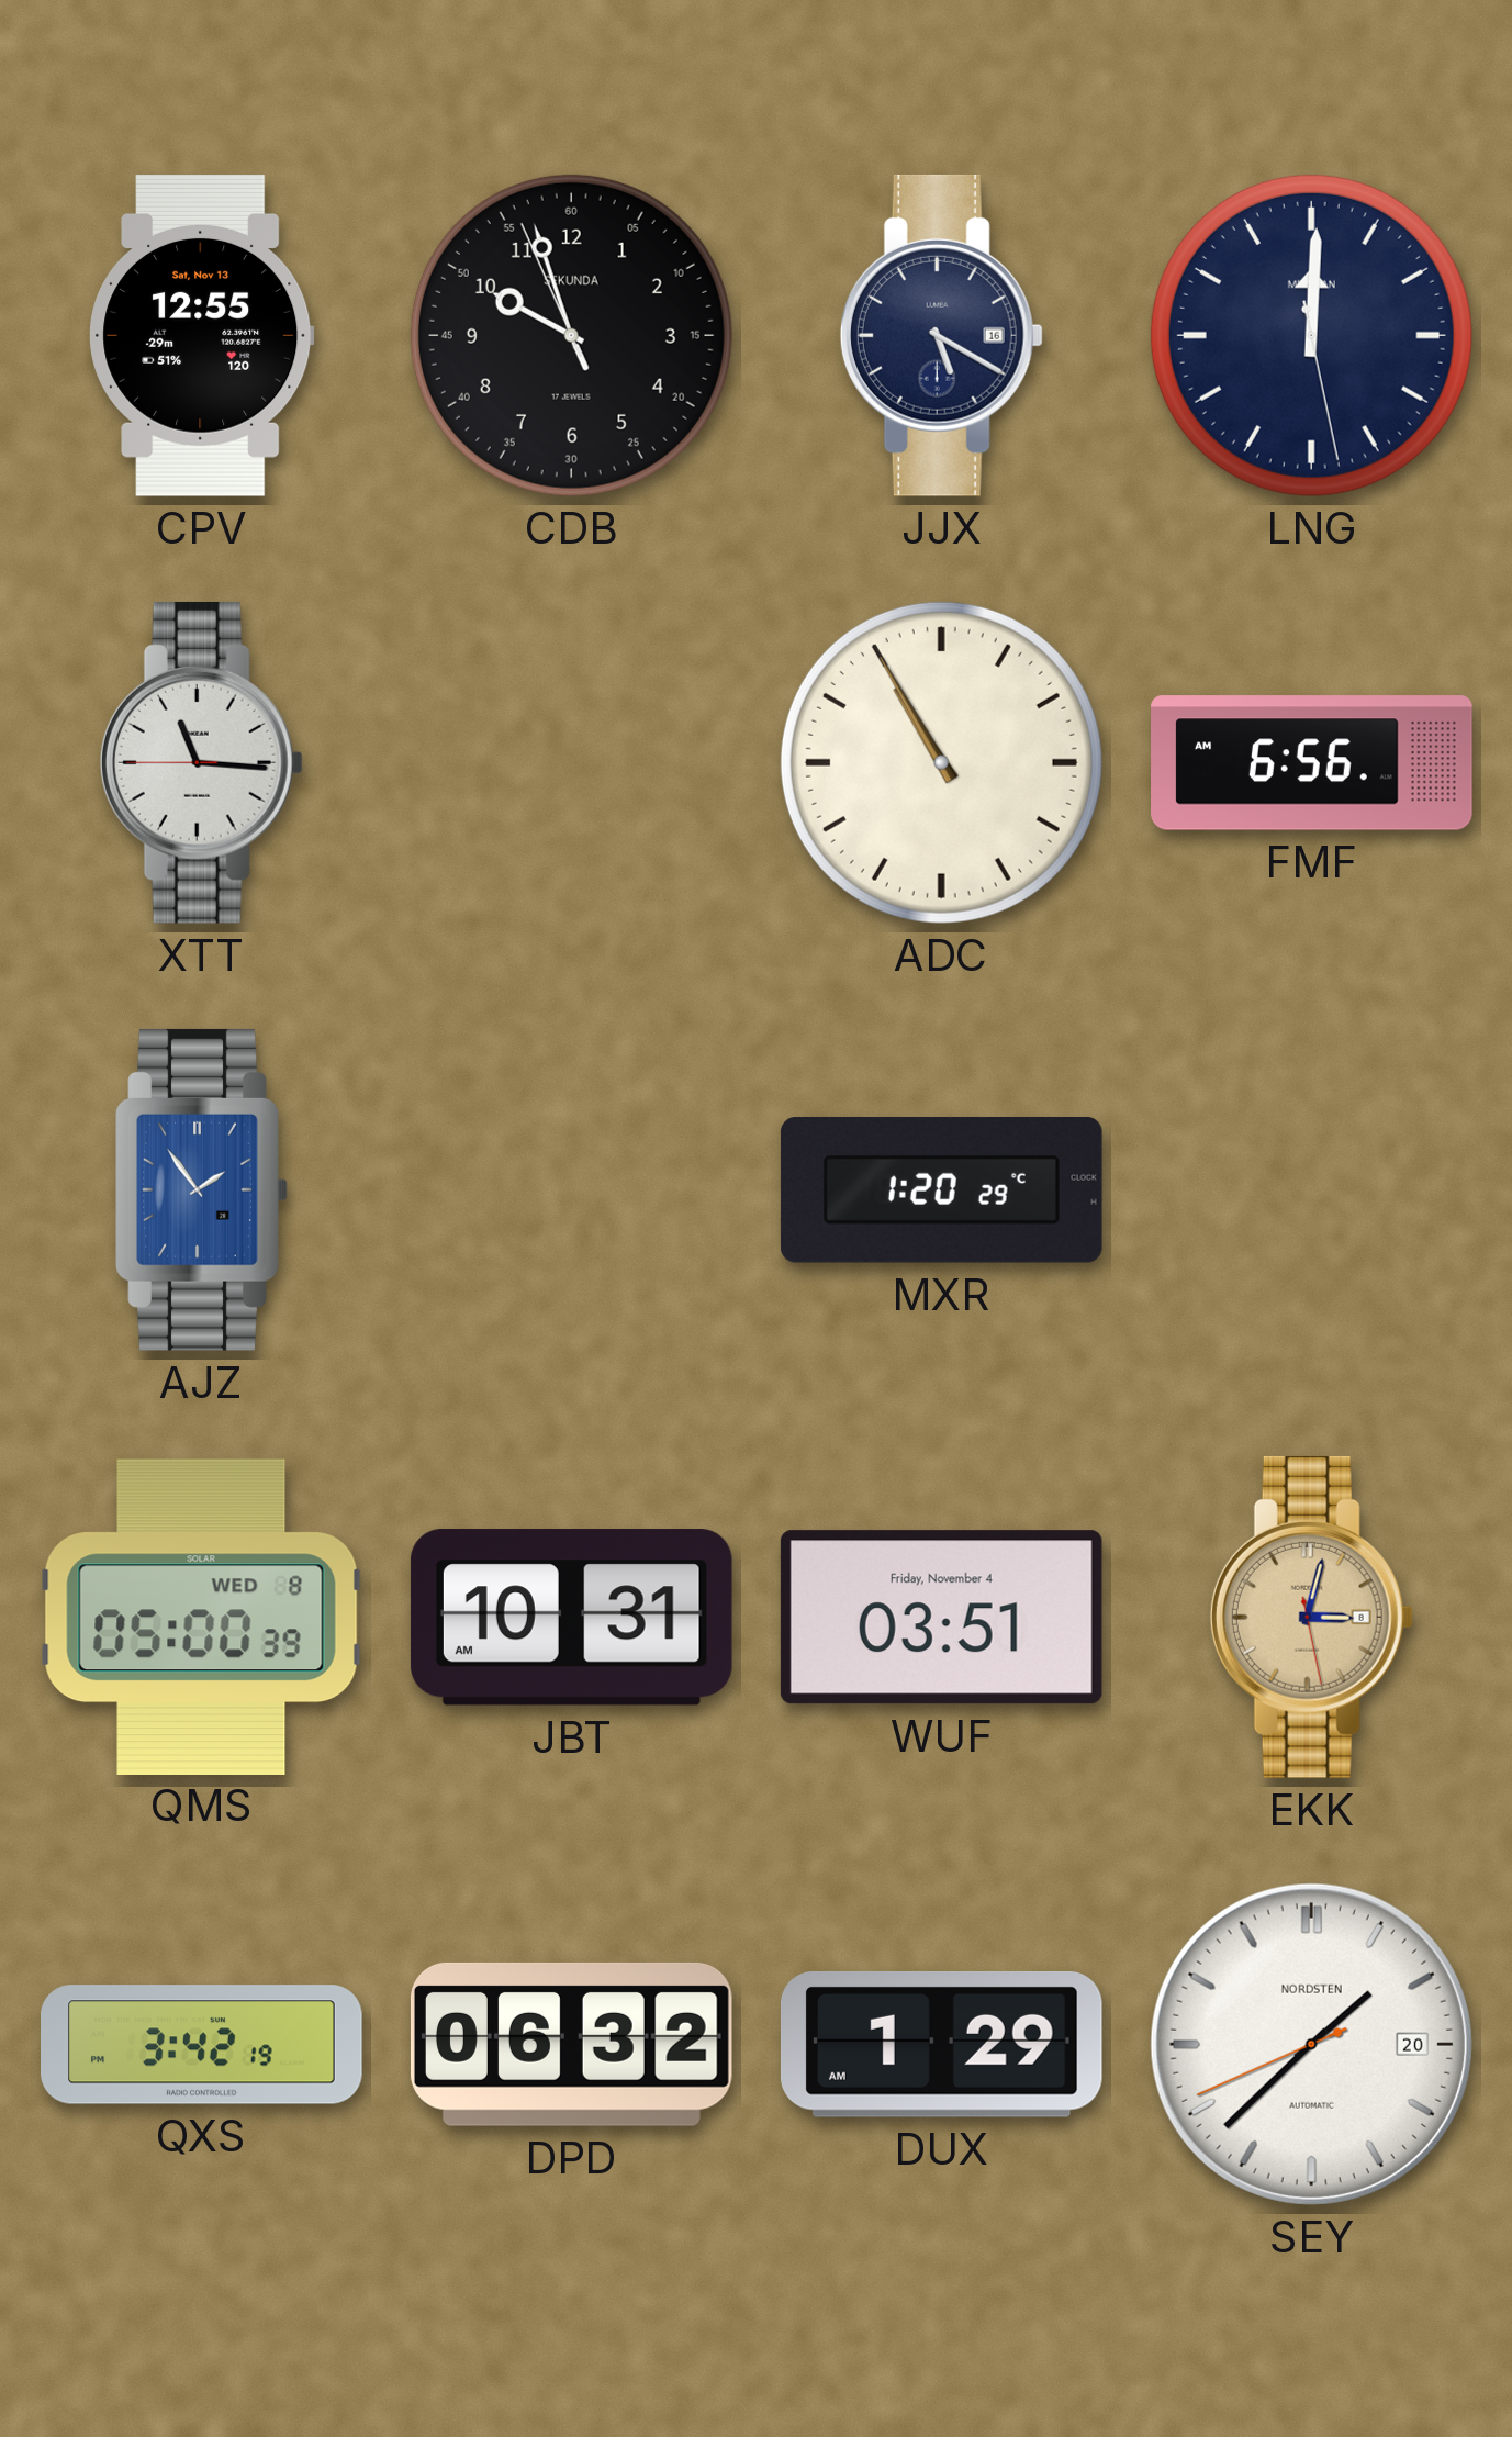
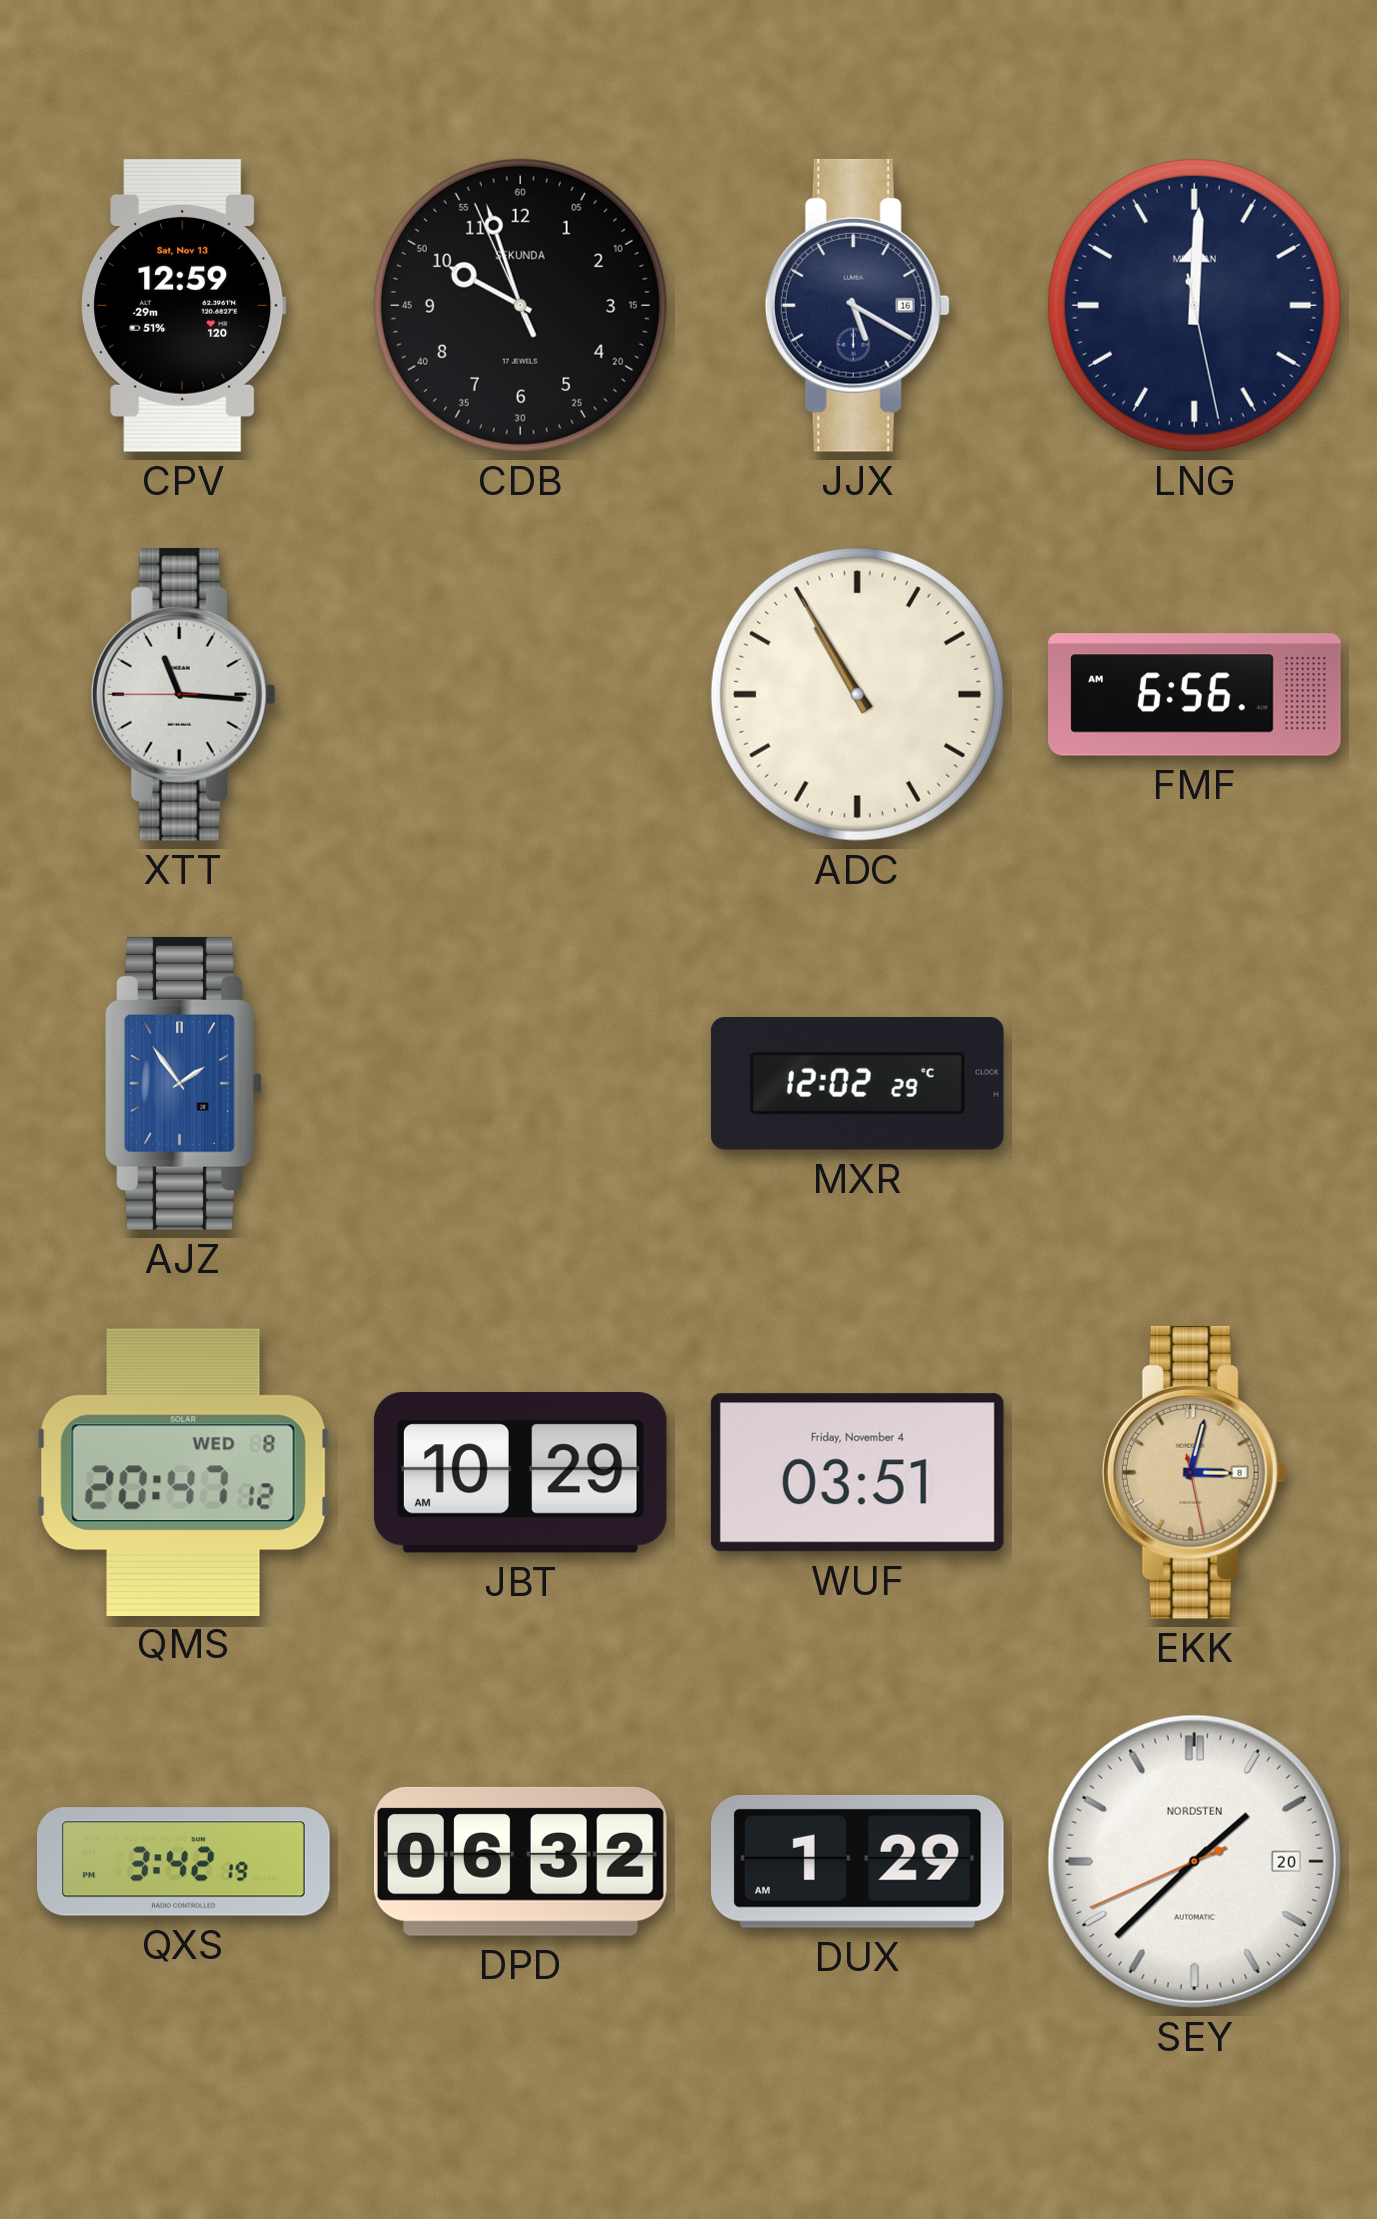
CPV: 12:55 -> 12:59 (184, 306)
MXR: 1:20 -> 12:02 (857, 1084)
QMS: 05:00 -> 20:47 (183, 1472)
JBT: 10:31 -> 10:29 (520, 1473)
